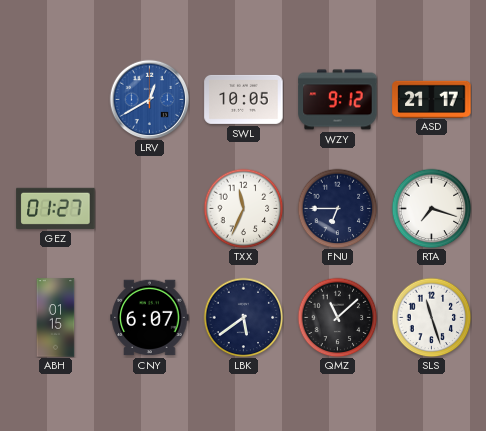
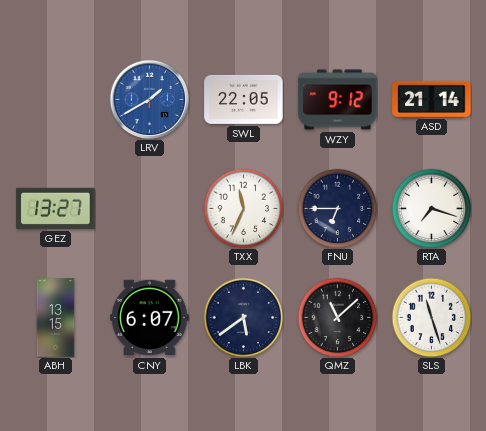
LRV: 12:40 -> 1:40 (149, 99)
SWL: 10:05 -> 22:05 (244, 99)
ASD: 21:17 -> 21:14 (432, 99)
GEZ: 01:27 -> 13:27 (56, 208)
ABH: 01:15 -> 13:15 (56, 318)
